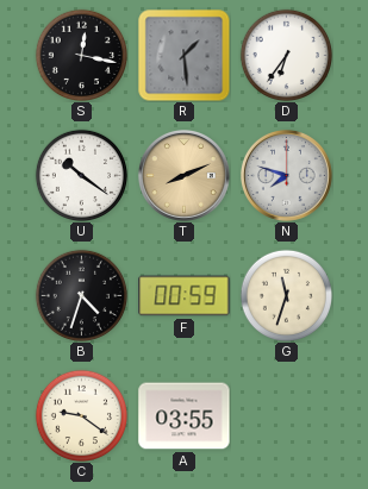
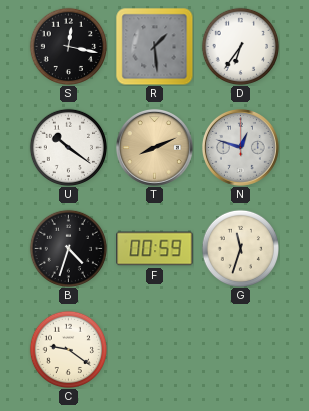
N: 7:48 -> 12:48 (240, 147)
A: 03:55 -> none (185, 416)
